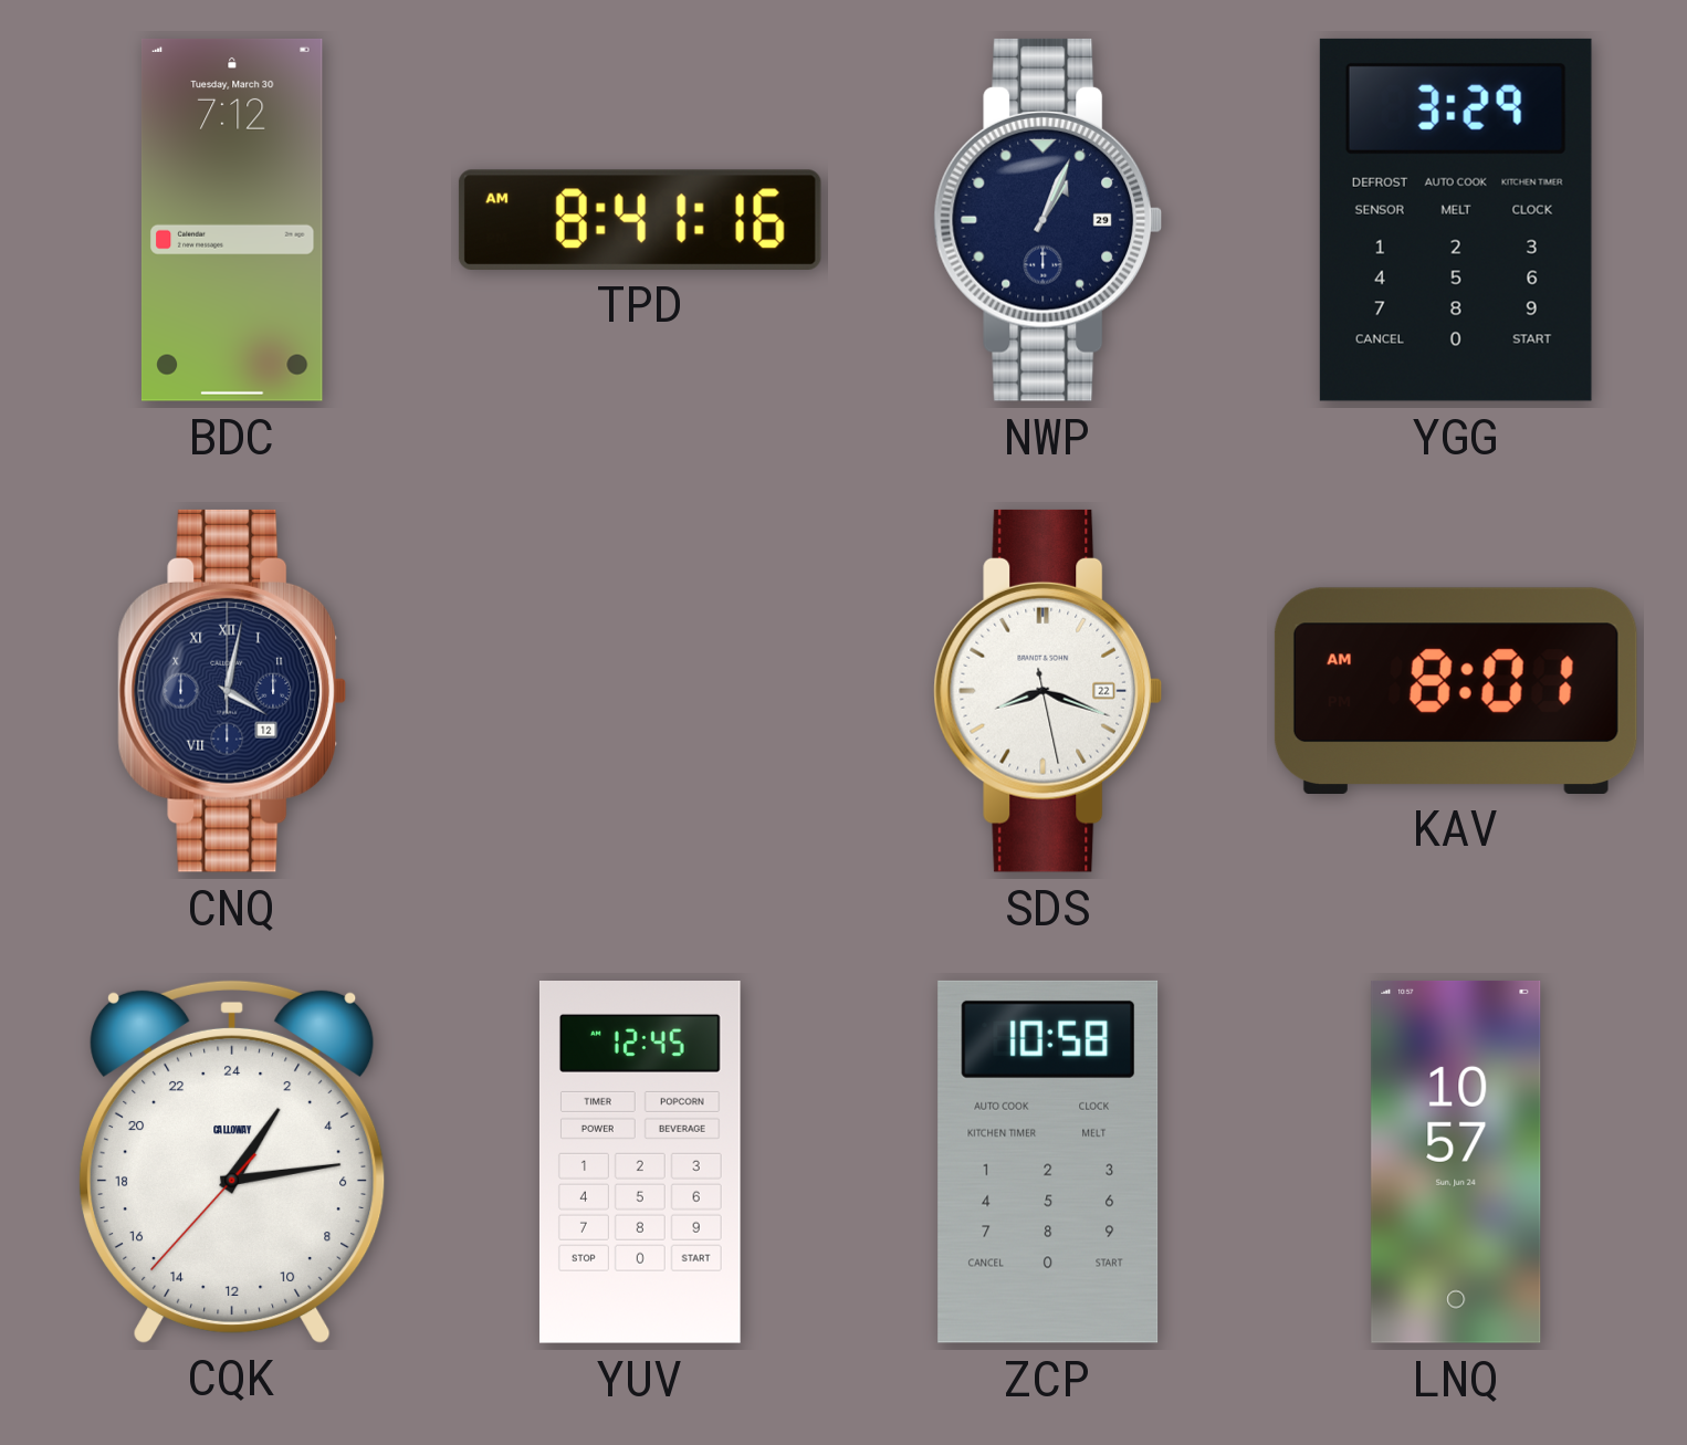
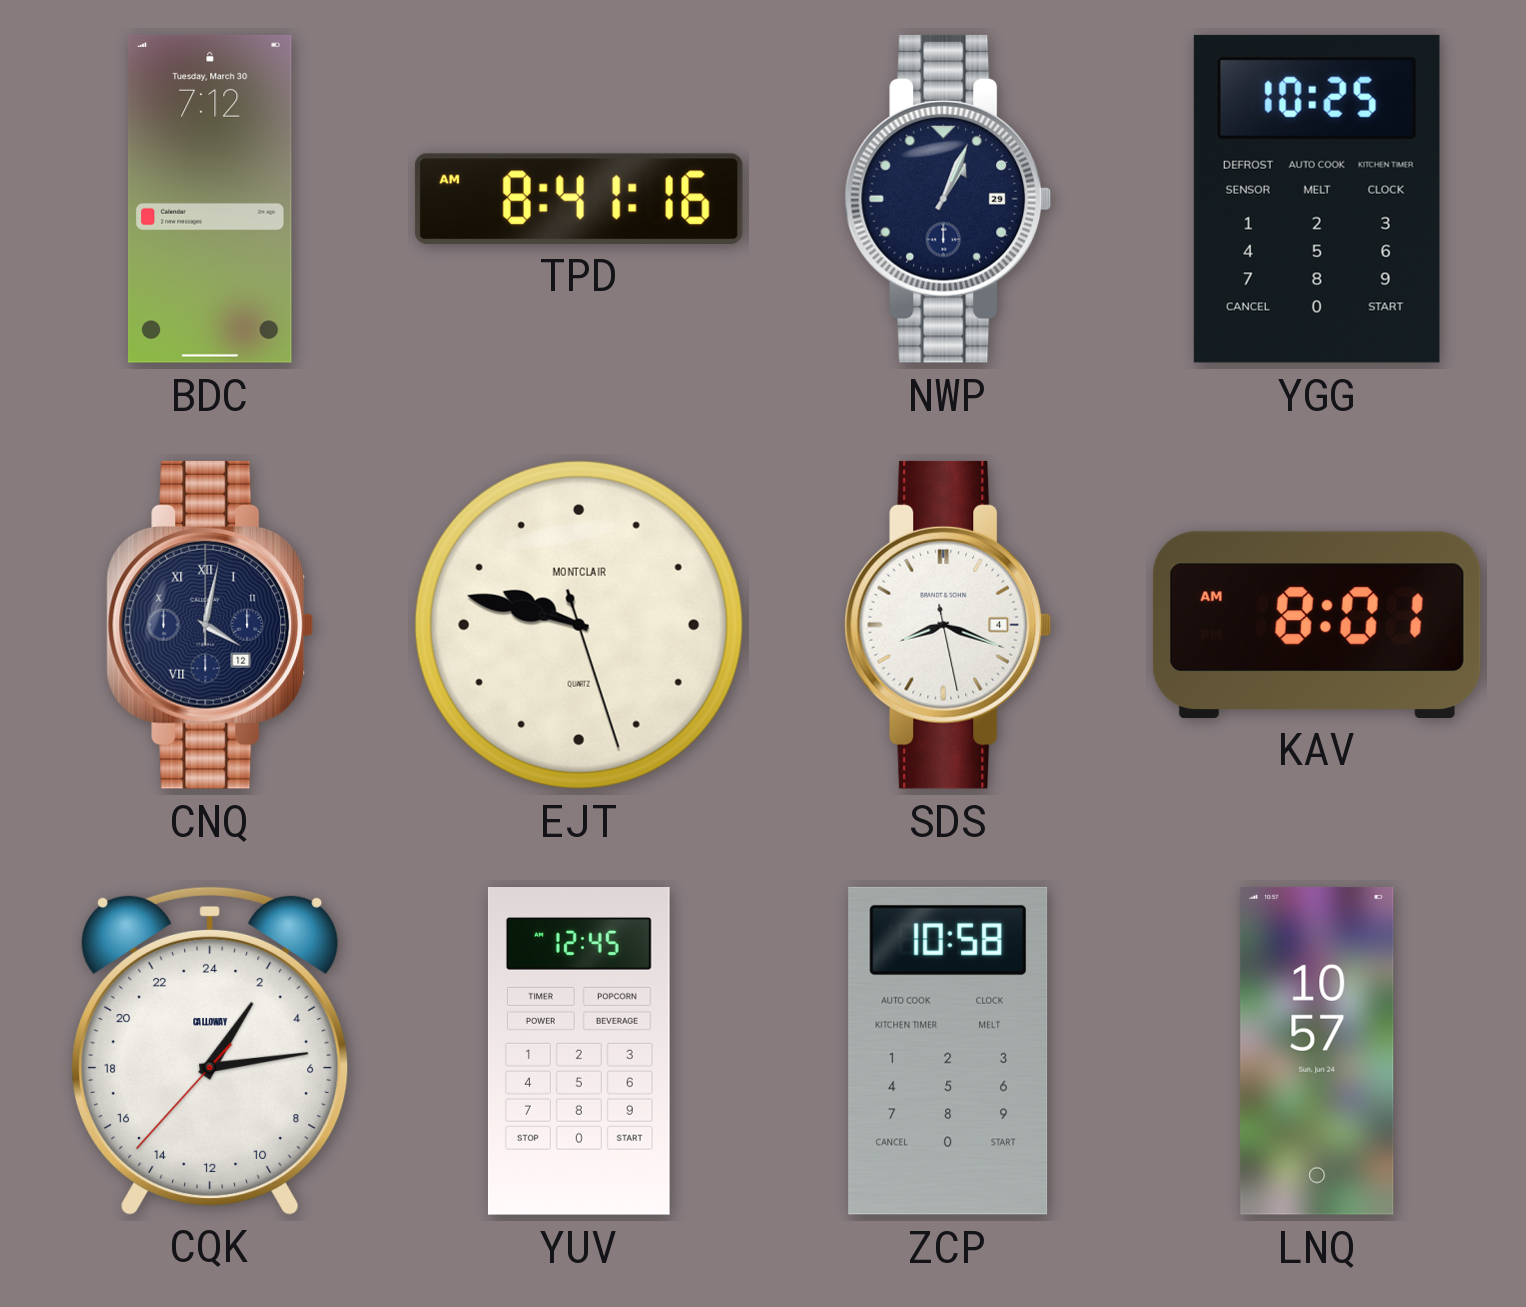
YGG: 3:29 -> 10:25 (1317, 199)
EJT: none -> 9:47 (579, 625)
SDS date: 22 -> 4 (948, 625)
